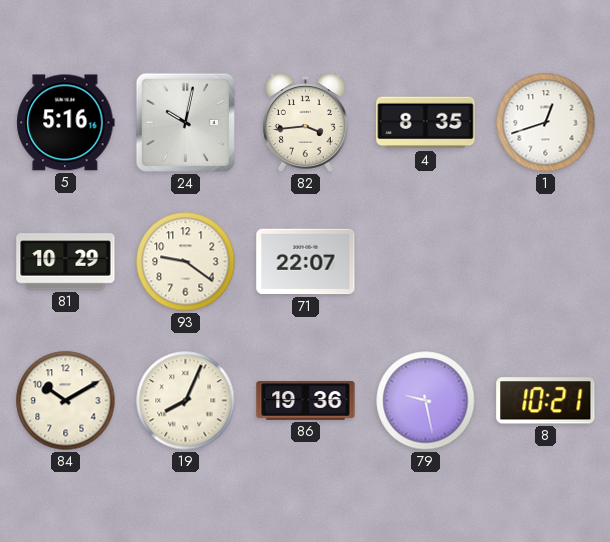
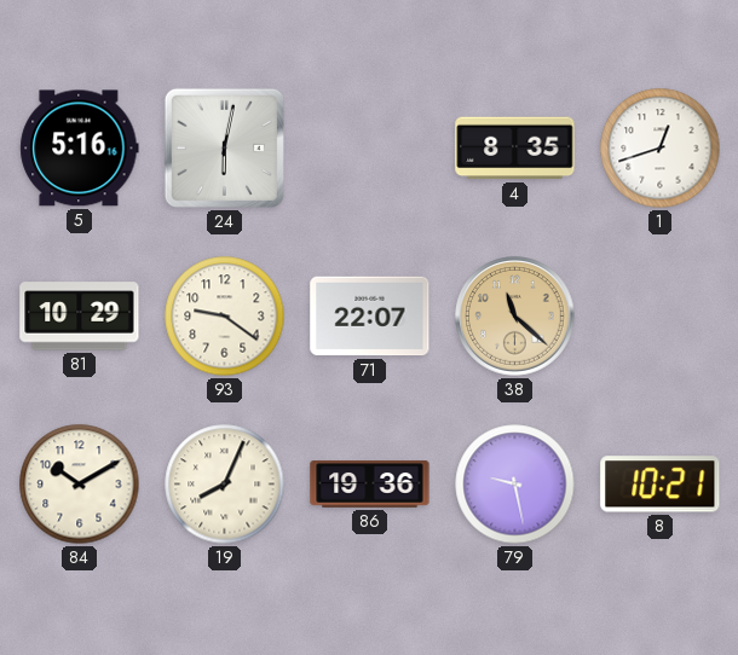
24: 10:02 -> 6:02 (224, 147)
82: 3:44 -> none (305, 123)
38: none -> 11:22 (515, 317)
